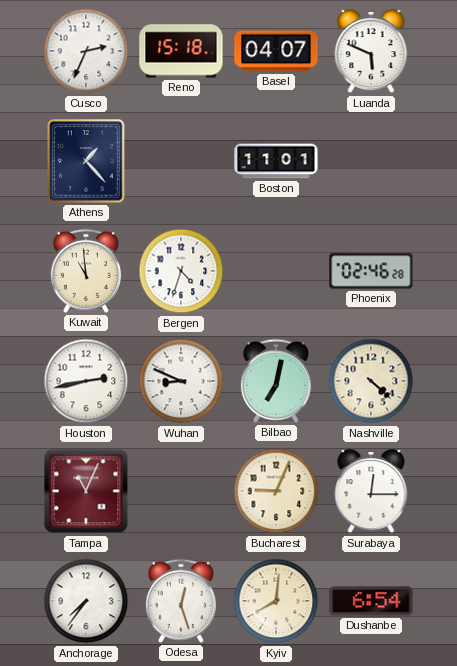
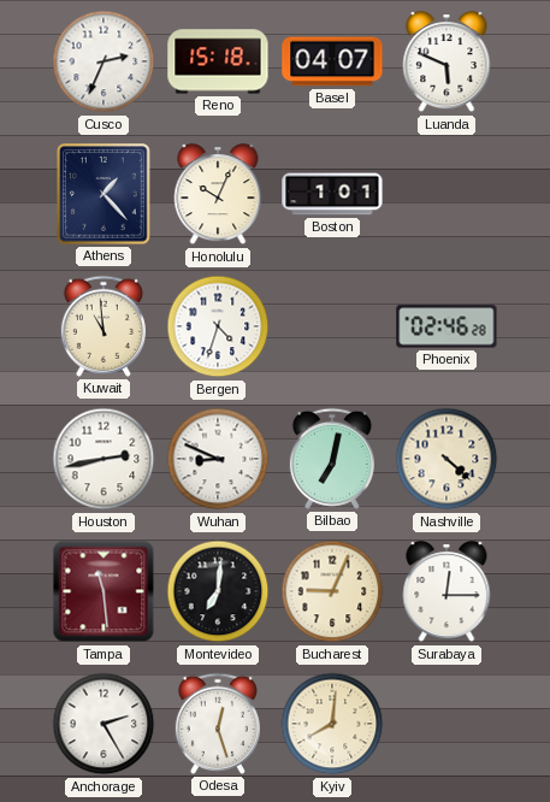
Honolulu: none -> 10:04 (218, 195)
Boston: 11:01 -> 1:01 (332, 194)
Tampa: 11:04 -> 11:29 (104, 591)
Montevideo: none -> 7:01 (218, 591)
Anchorage: 7:36 -> 2:25 (104, 724)
Dushanbe: 6:54 -> none (371, 601)
